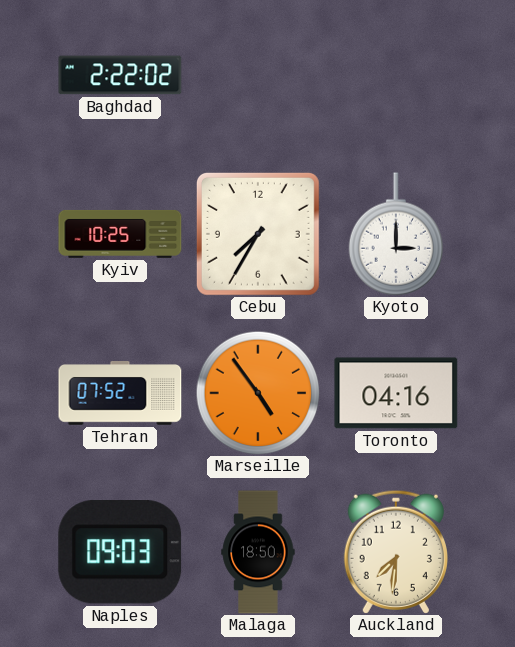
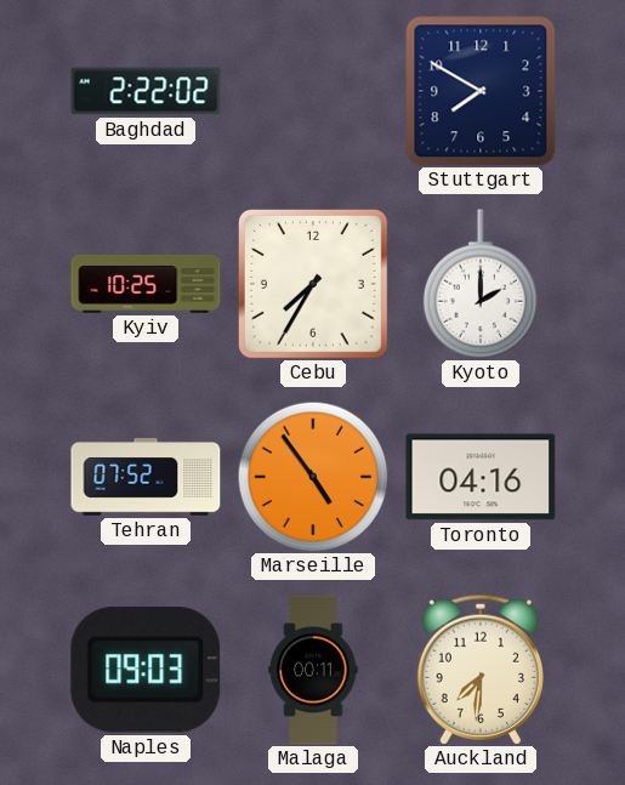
Stuttgart: none -> 7:50 (481, 91)
Kyoto: 3:00 -> 2:00 (481, 284)
Malaga: 18:50 -> 00:11 (313, 670)
